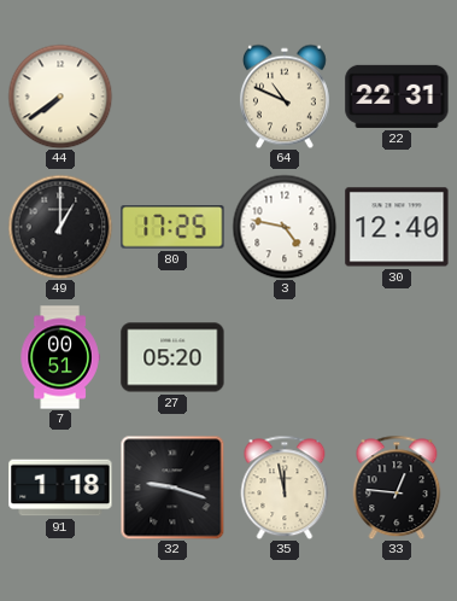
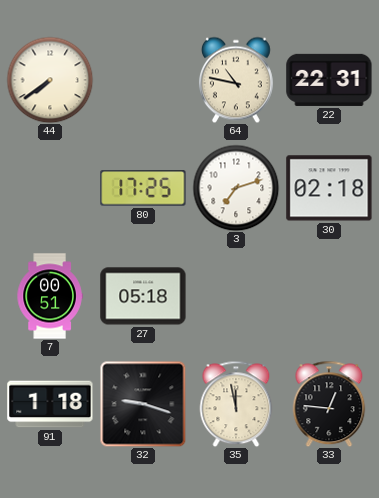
64: 10:49 -> 10:47 (236, 80)
49: 1:00 -> none (60, 227)
3: 4:47 -> 7:12 (236, 188)
30: 12:40 -> 02:18 (329, 188)
27: 05:20 -> 05:18 (143, 296)
